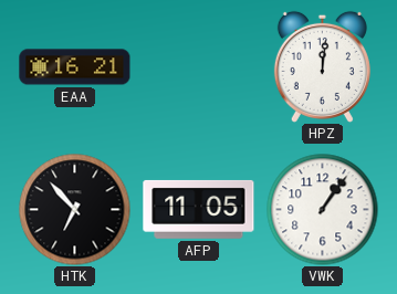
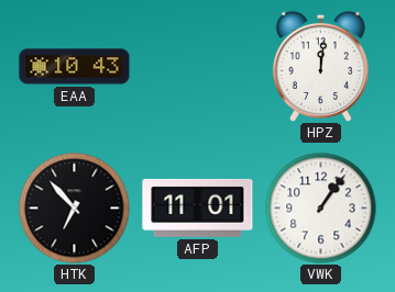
EAA: 16:21 -> 10:43 (75, 67)
AFP: 11:05 -> 11:01 (198, 207)
